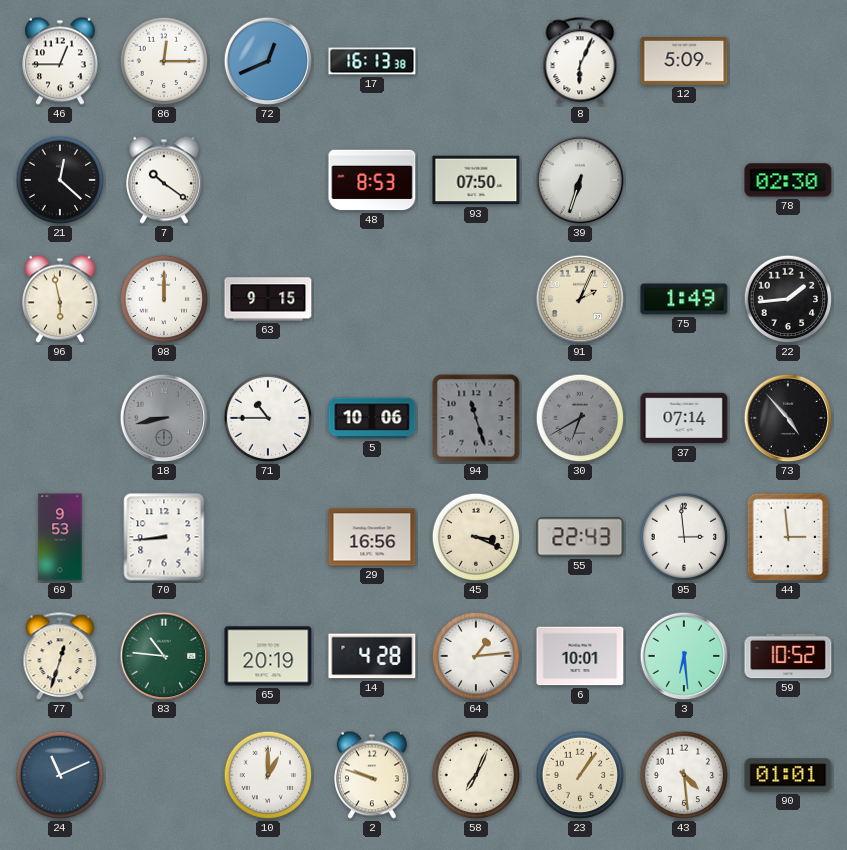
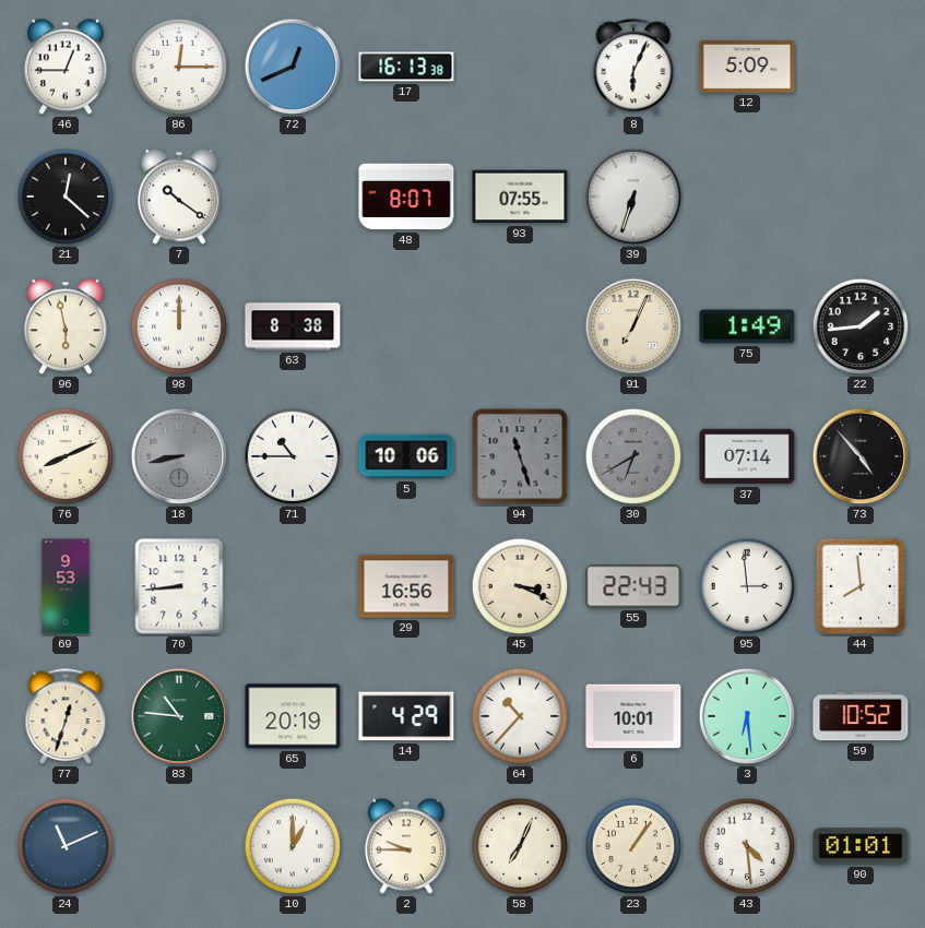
48: 8:53 -> 8:07 (406, 197)
93: 07:50 -> 07:55 (520, 197)
78: 02:30 -> none (788, 180)
63: 9:15 -> 8:38 (293, 326)
91: 2:04 -> 7:04 (633, 326)
76: none -> 8:11 (66, 456)
44: 2:59 -> 7:59 (861, 586)
14: 4:28 -> 4:29 (406, 716)
64: 1:14 -> 10:37 (520, 716)
2: 9:48 -> 9:45 (406, 846)
